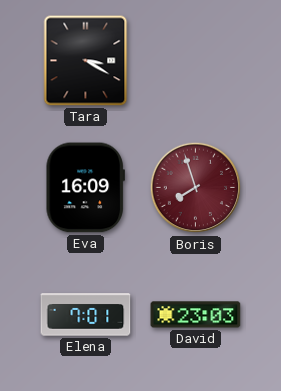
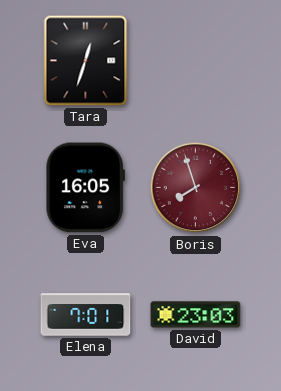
Tara: 3:20 -> 12:33 (86, 61)
Eva: 16:09 -> 16:05 (85, 188)
